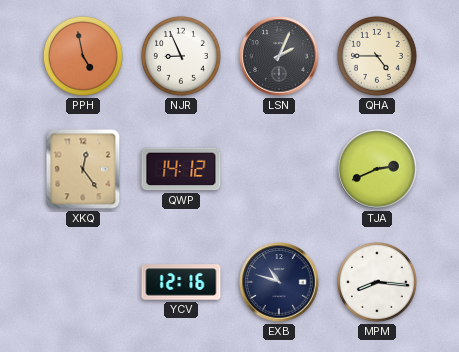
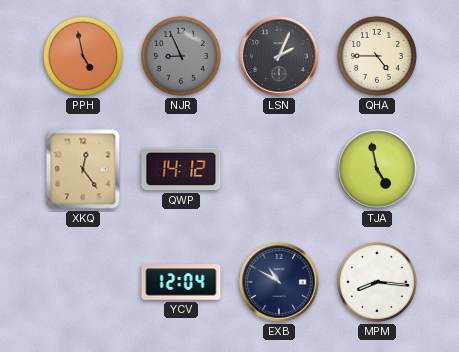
NJR dial: white -> grey (181, 56)
TJA: 2:41 -> 4:58 (377, 169)
YCV: 12:16 -> 12:04 (181, 282)
EXB: 10:48 -> 10:50 (279, 282)
